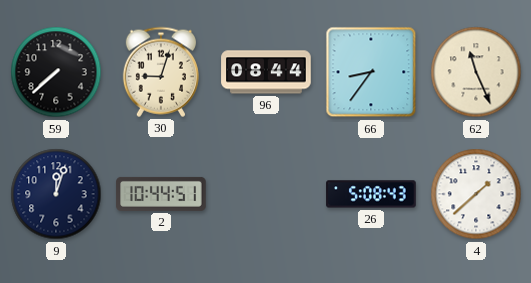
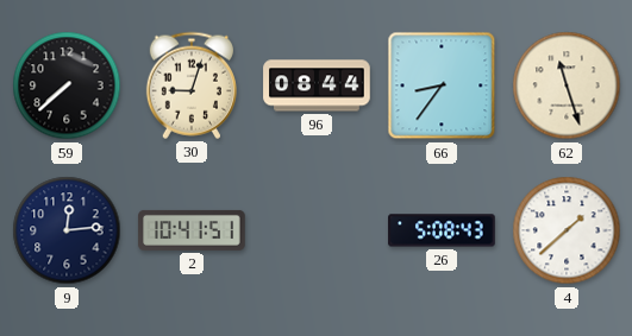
62: 11:26 -> 11:27 (567, 85)
9: 12:03 -> 12:14 (67, 230)
2: 10:44 -> 10:41 (192, 230)
